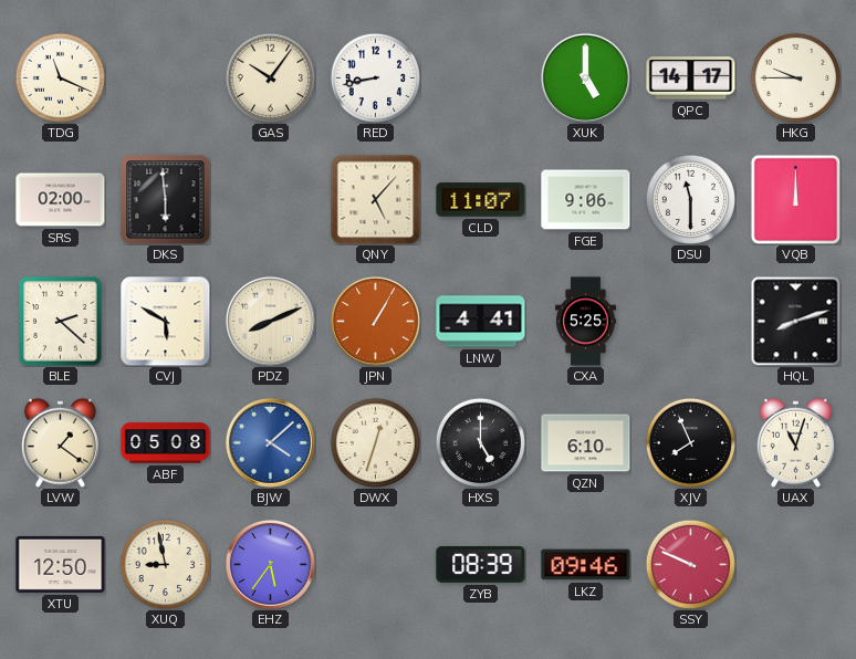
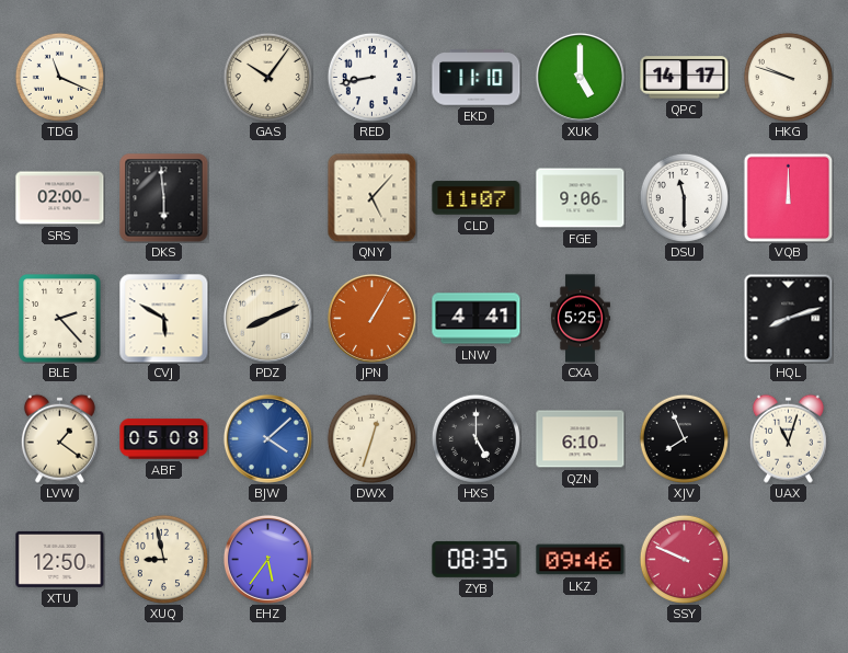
EKD: none -> 11:10 (477, 78)
HKG: 9:45 -> 9:48 (788, 77)
BLE: 2:22 -> 2:23 (60, 319)
ZYB: 08:39 -> 08:35 (477, 559)
